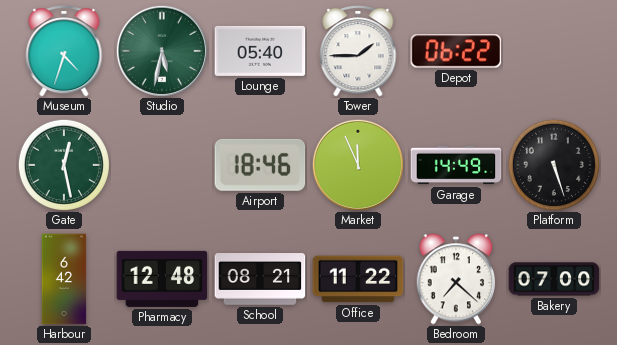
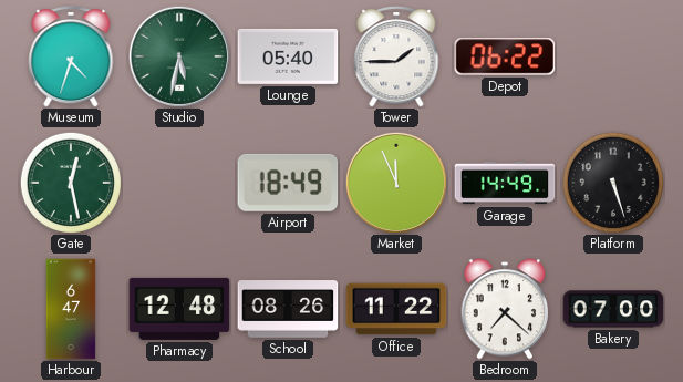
Airport: 18:46 -> 18:49 (288, 183)
Harbour: 6:42 -> 6:47 (71, 309)
School: 08:21 -> 08:26 (288, 310)
